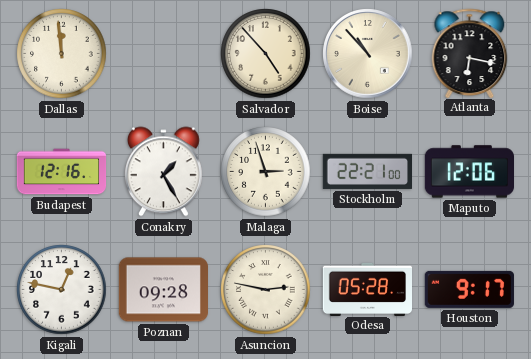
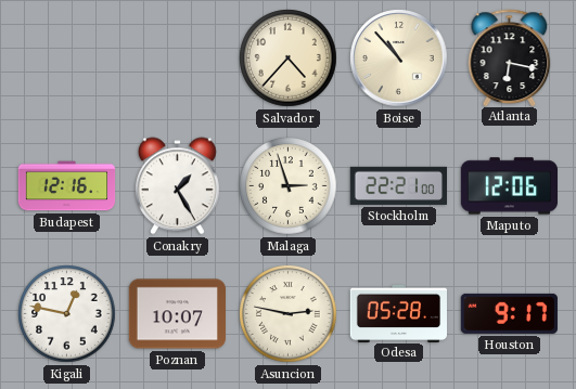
Dallas: 11:59 -> none (62, 54)
Salvador: 4:53 -> 4:37 (289, 59)
Poznan: 09:28 -> 10:07 (177, 314)
